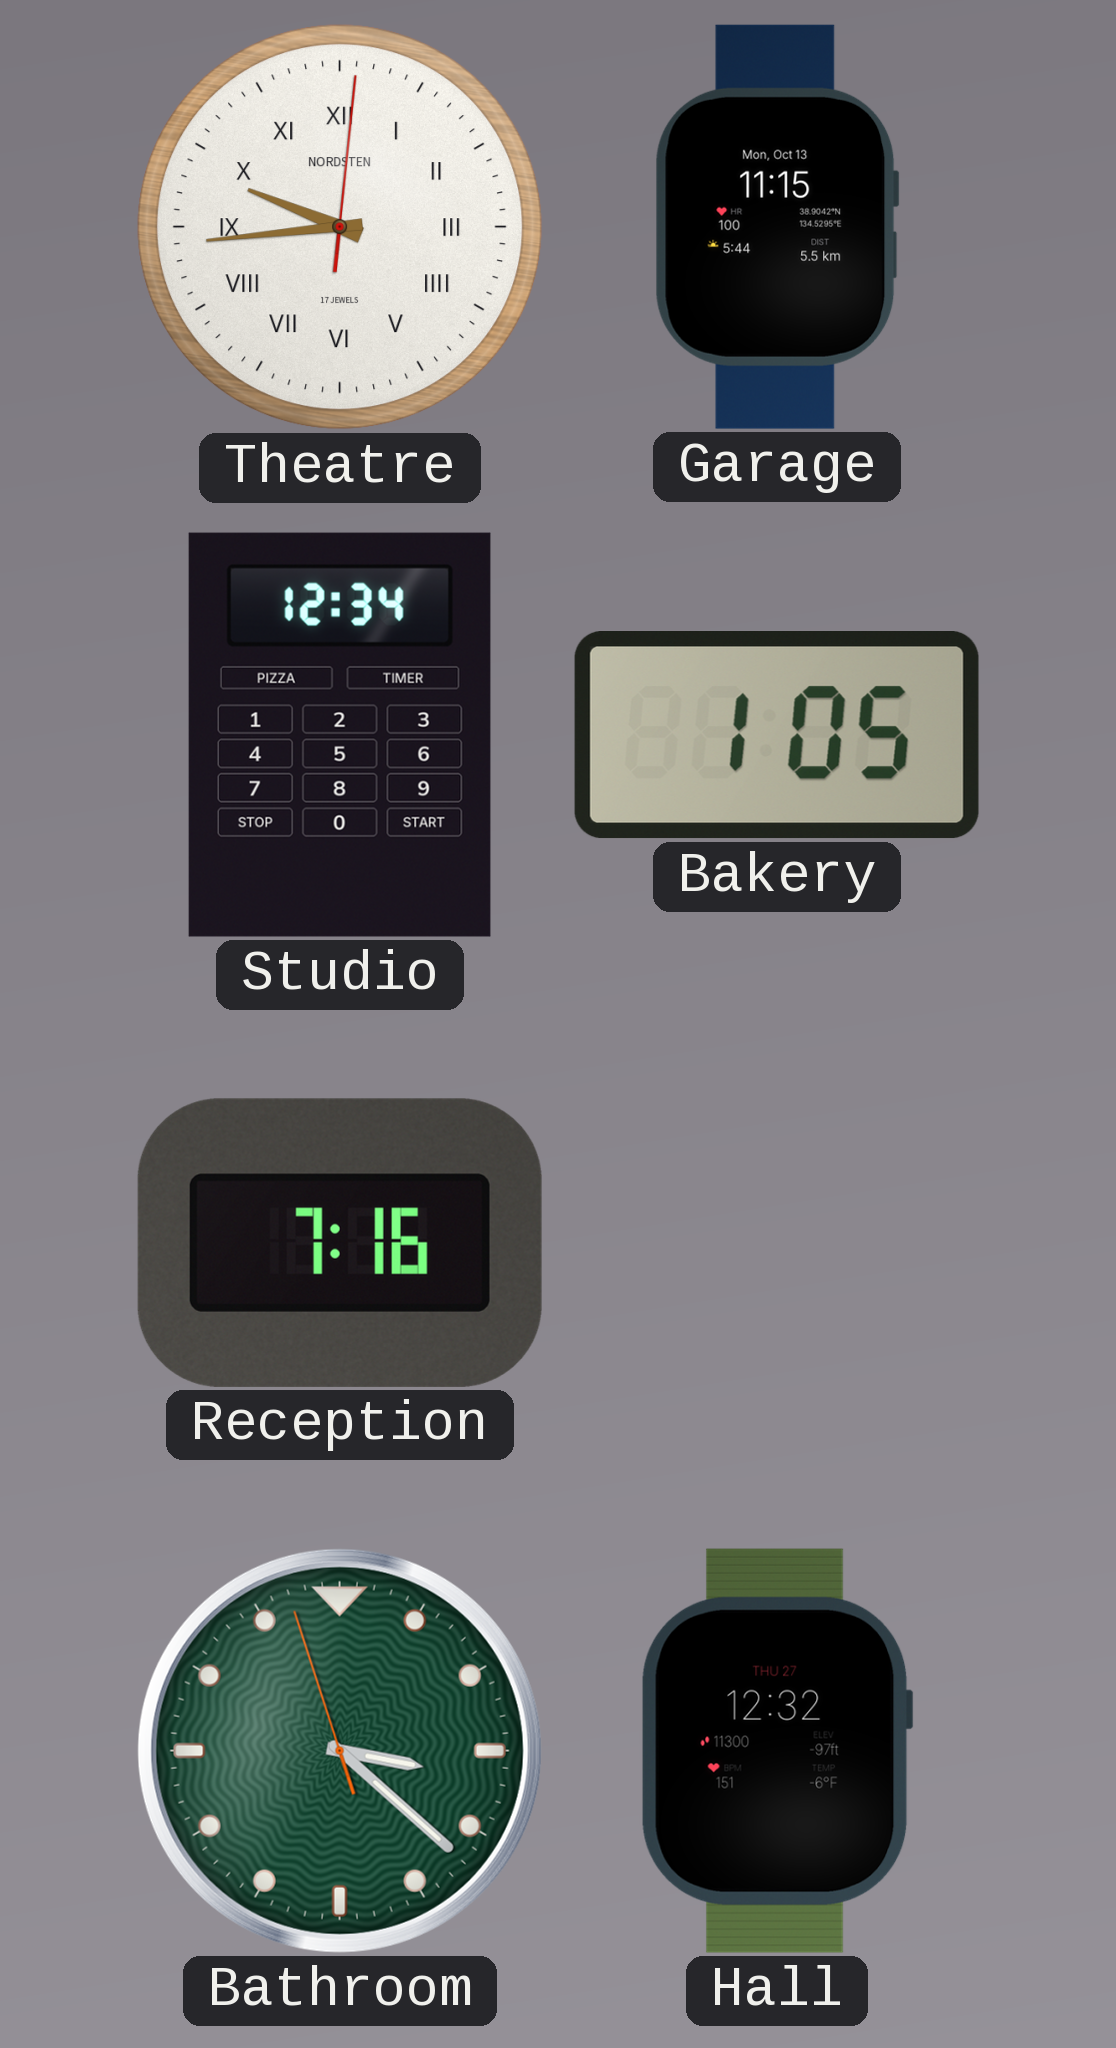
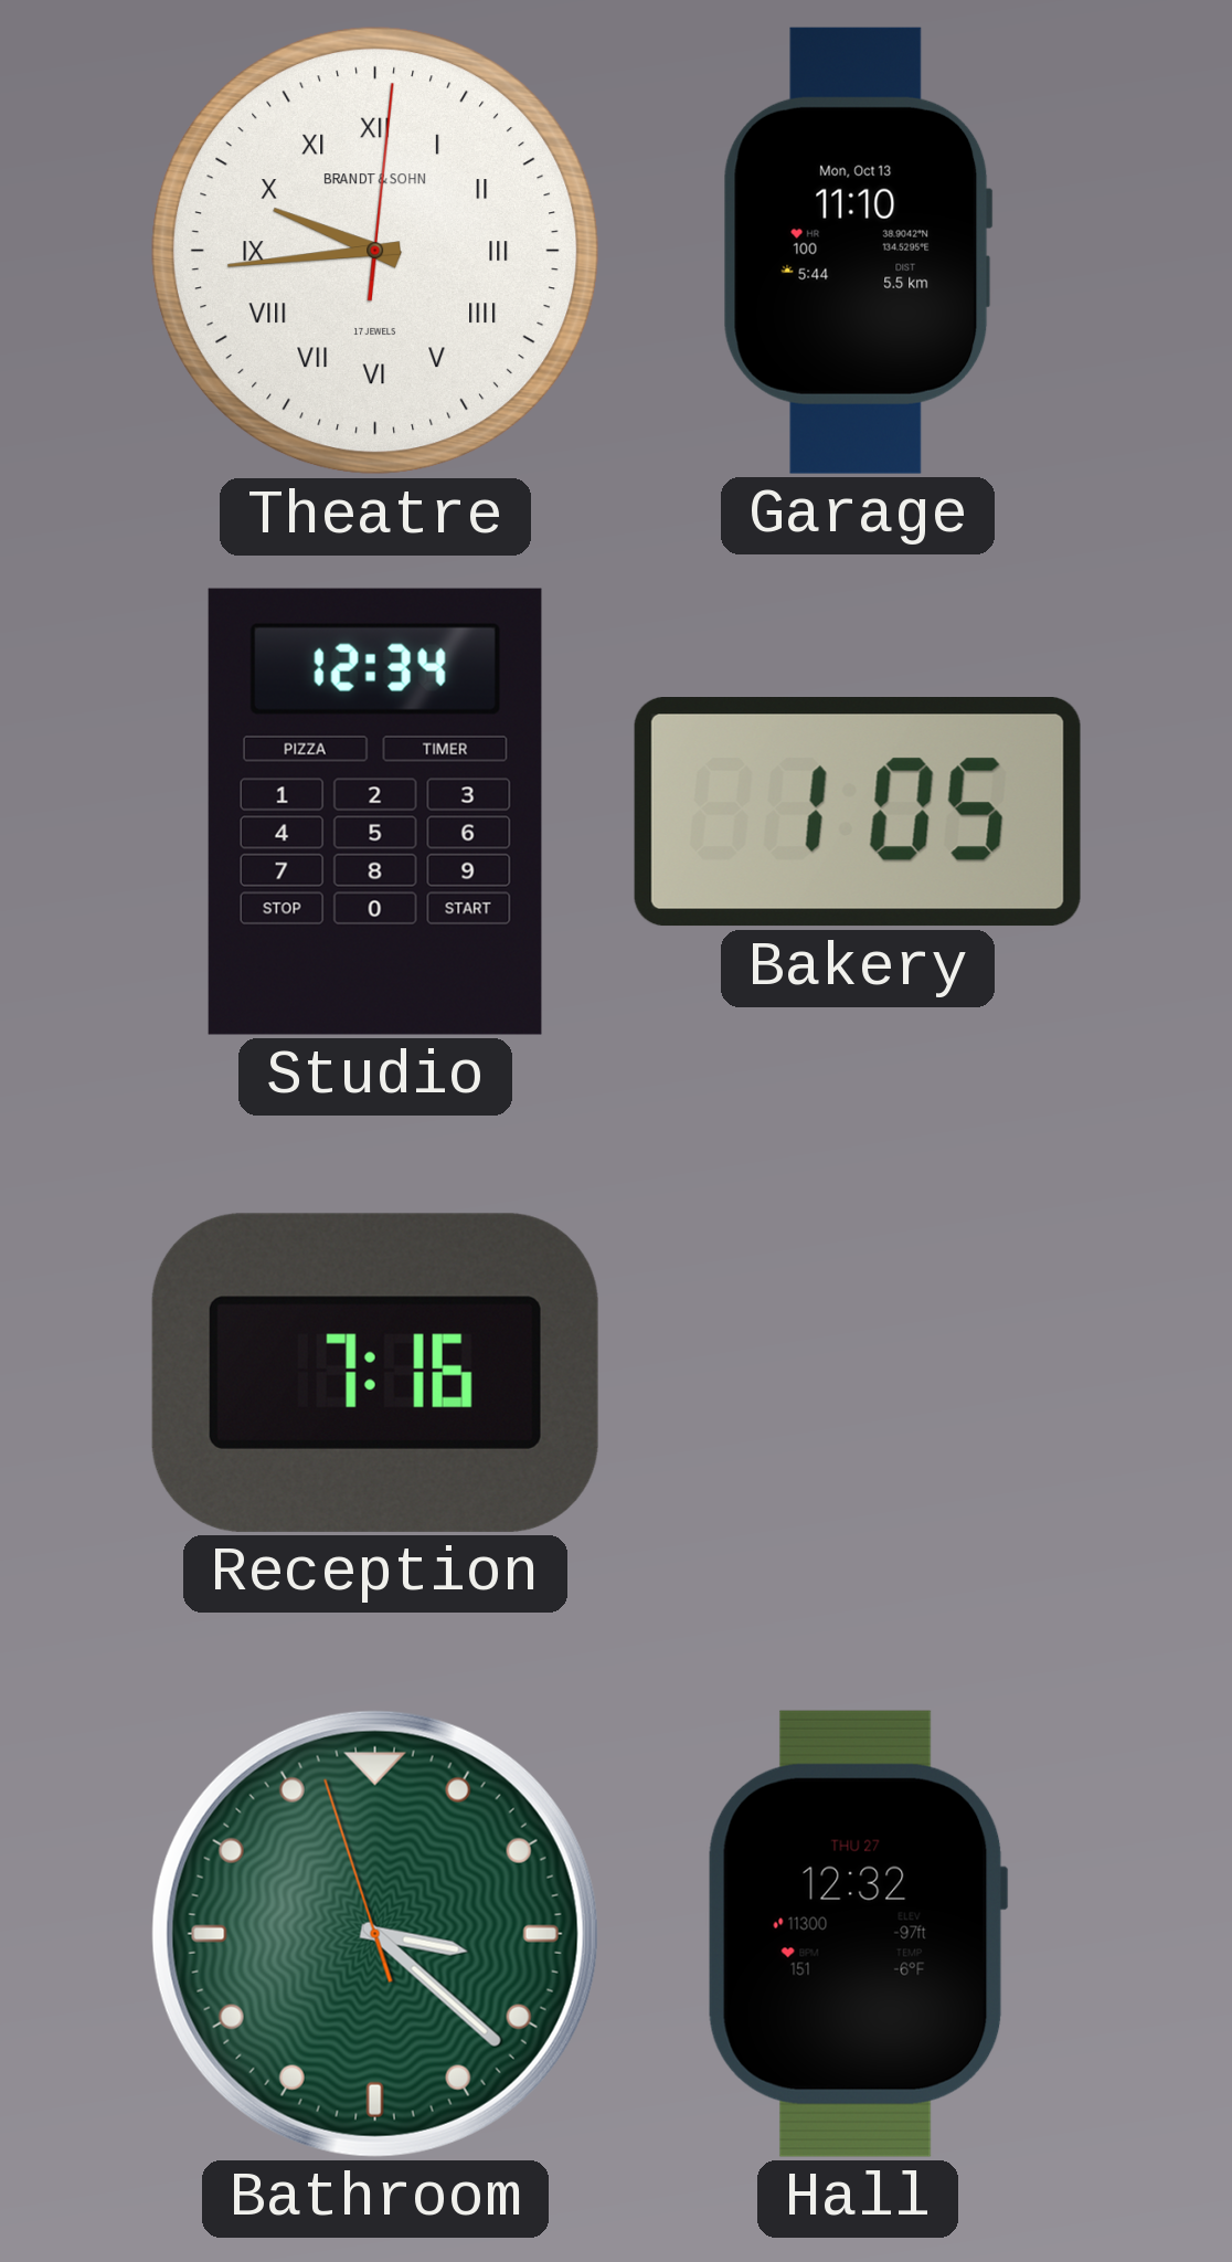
Theatre brand: NORDSTEN -> BRANDT & SOHN (375, 251)
Garage: 11:15 -> 11:10 (858, 251)
